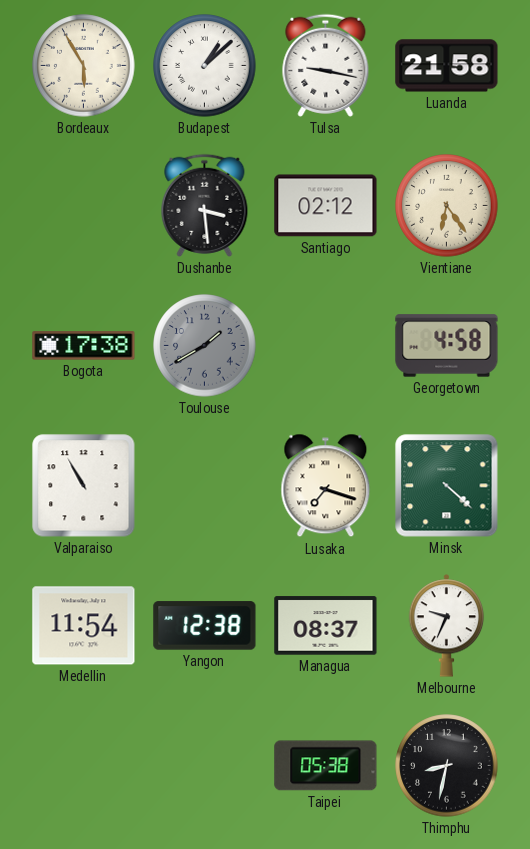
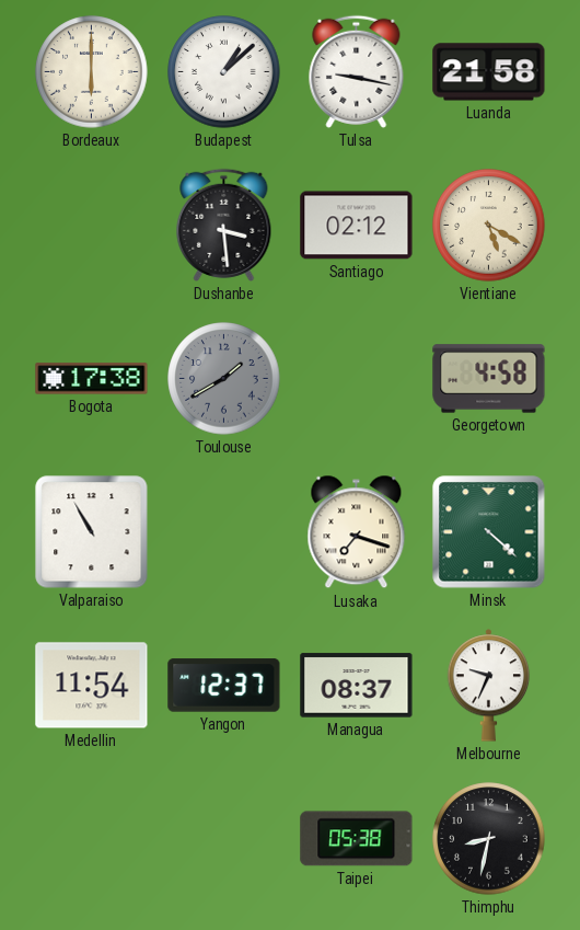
Bordeaux: 5:55 -> 6:00 (92, 72)
Vientiane: 6:24 -> 5:20 (489, 226)
Yangon: 12:38 -> 12:37 (224, 686)
